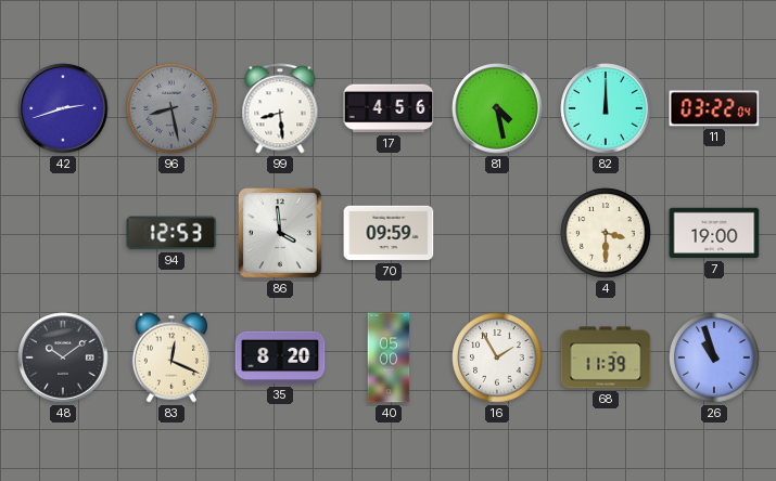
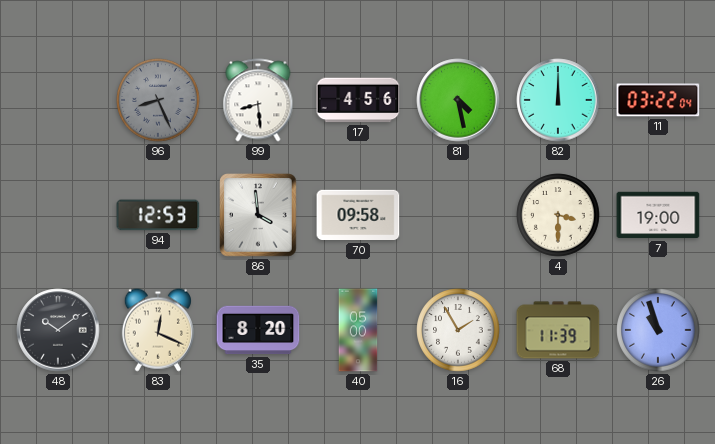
42: 2:42 -> none (63, 108)
96: 8:28 -> 8:26 (158, 100)
70: 09:59 -> 09:58 (358, 215)
